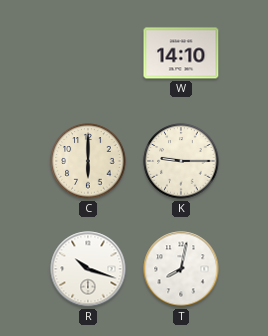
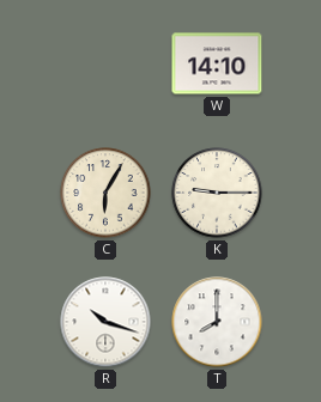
C: 6:00 -> 6:05 (105, 193)
T: 8:02 -> 8:00 (217, 322)
